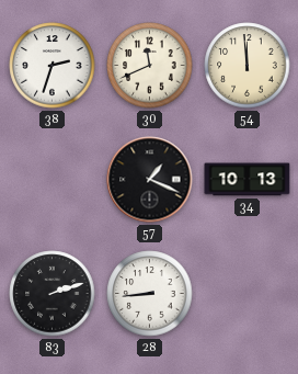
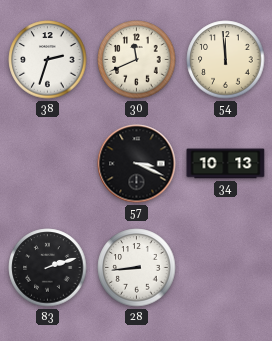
57: 1:19 -> 3:19 (137, 164)
